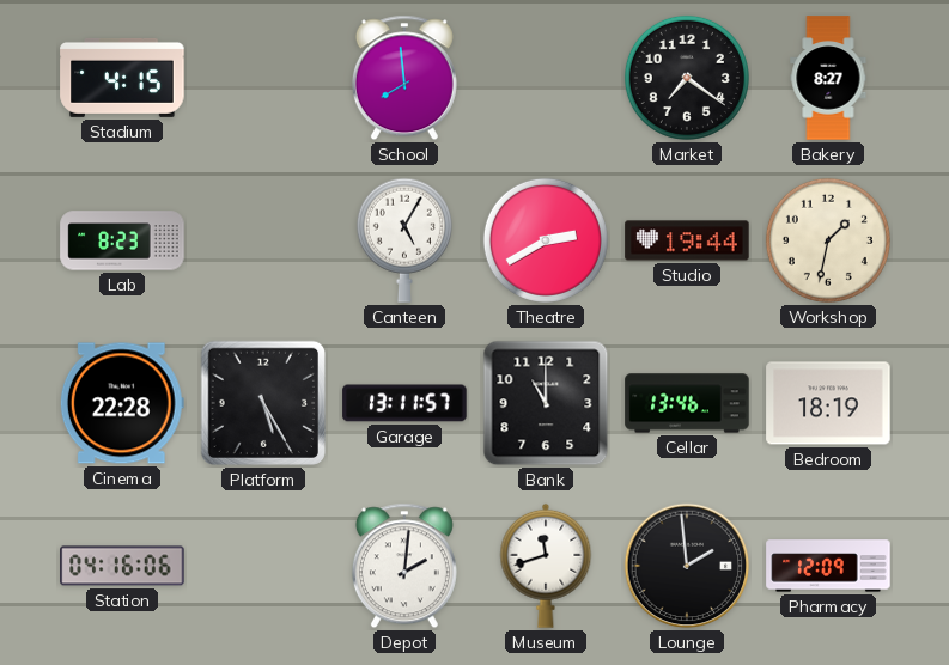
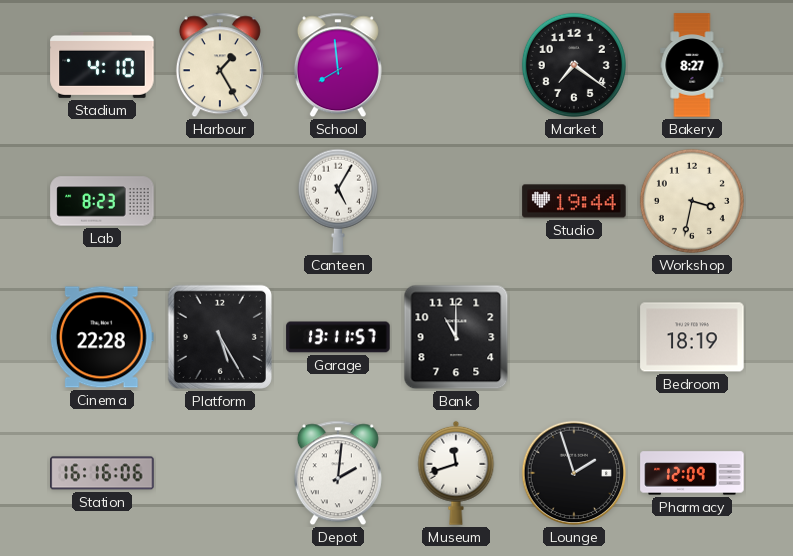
Stadium: 4:15 -> 4:10 (102, 65)
Harbour: none -> 1:25 (220, 65)
Theatre: 2:40 -> none (546, 240)
Workshop: 1:32 -> 3:32 (692, 201)
Cellar: 13:46 -> none (687, 403)
Station: 04:16 -> 16:16 (102, 473)
Lounge: 1:59 -> 1:57 (574, 473)
